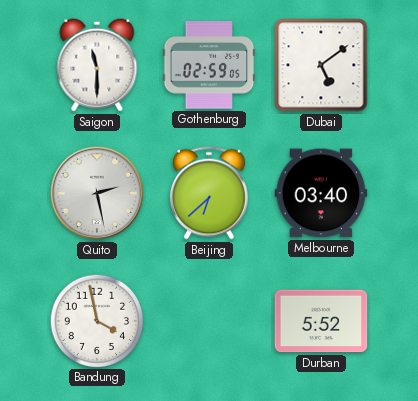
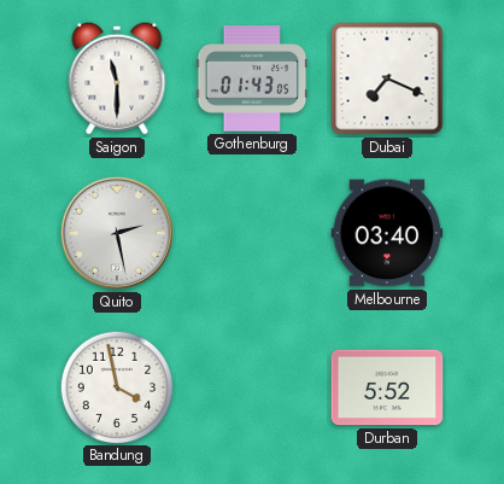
Gothenburg: 02:59 -> 01:43 (252, 78)
Dubai: 5:09 -> 7:19 (387, 78)
Beijing: 6:38 -> none (209, 193)
